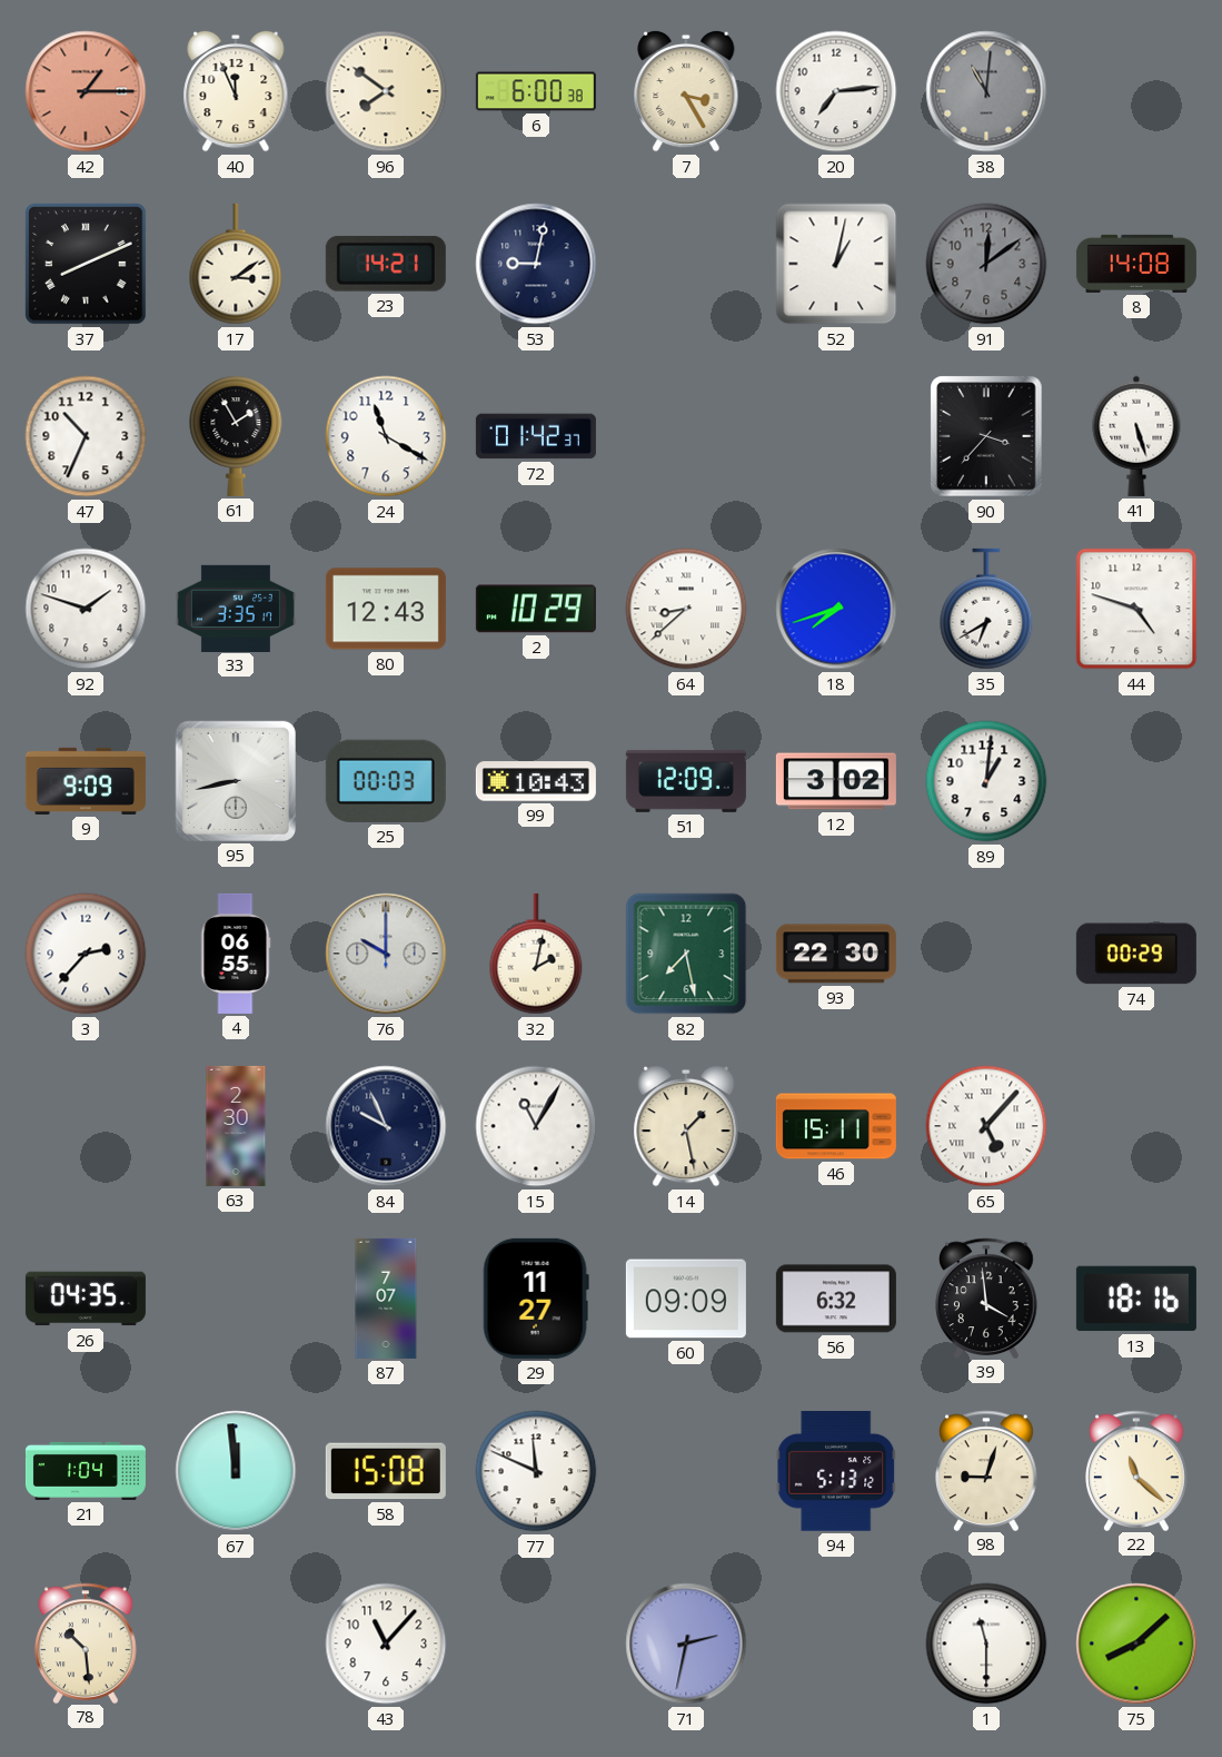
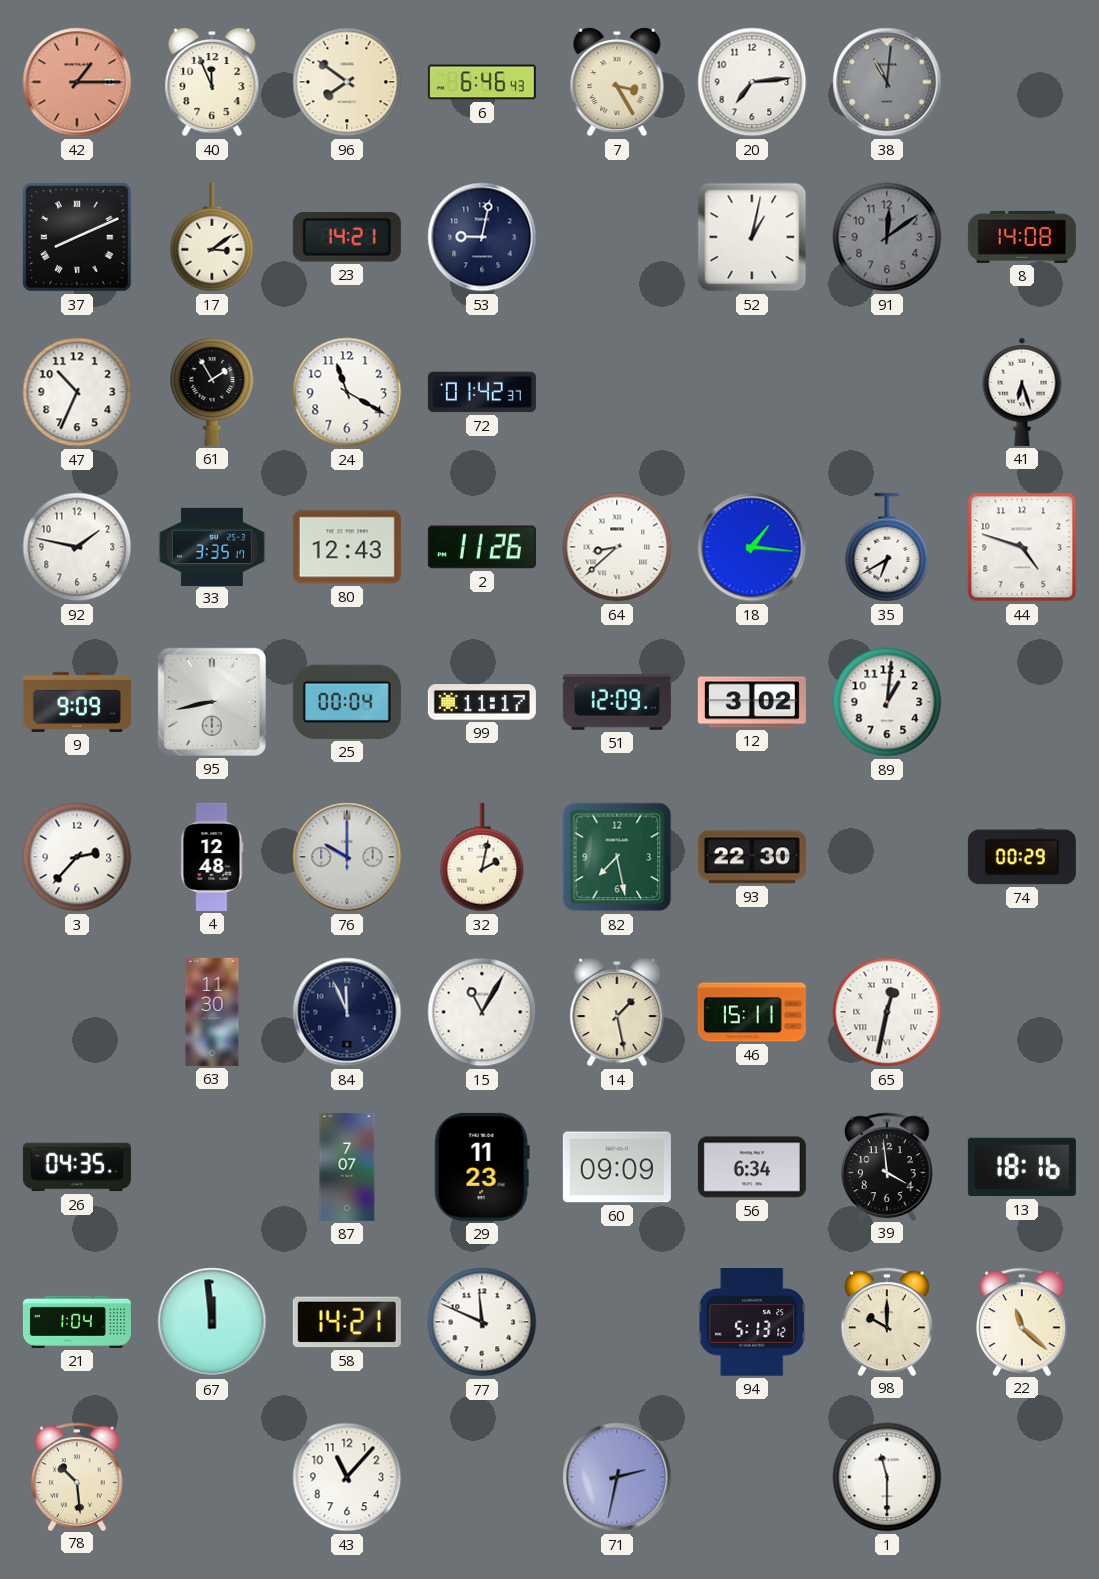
6: 6:00 -> 6:46 (482, 82)
90: 3:37 -> none (986, 436)
41: 5:27 -> 6:27 (1022, 392)
92: 1:48 -> 1:47 (77, 547)
2: 10:29 -> 11:26 (482, 547)
18: 7:42 -> 1:16 (752, 547)
25: 00:03 -> 00:04 (347, 702)
99: 10:43 -> 11:17 (482, 702)
4: 06:55 -> 12:48 (212, 857)
63: 2:30 -> 11:30 (212, 1012)
84: 9:56 -> 11:56 (347, 1012)
65: 5:07 -> 12:32 (887, 1012)
29: 11:27 -> 11:23 (482, 1167)
56: 6:32 -> 6:34 (752, 1167)
58: 15:08 -> 14:21 (347, 1322)
98: 9:03 -> 10:00 (888, 1321)
75: 8:08 -> none (1136, 1644)
